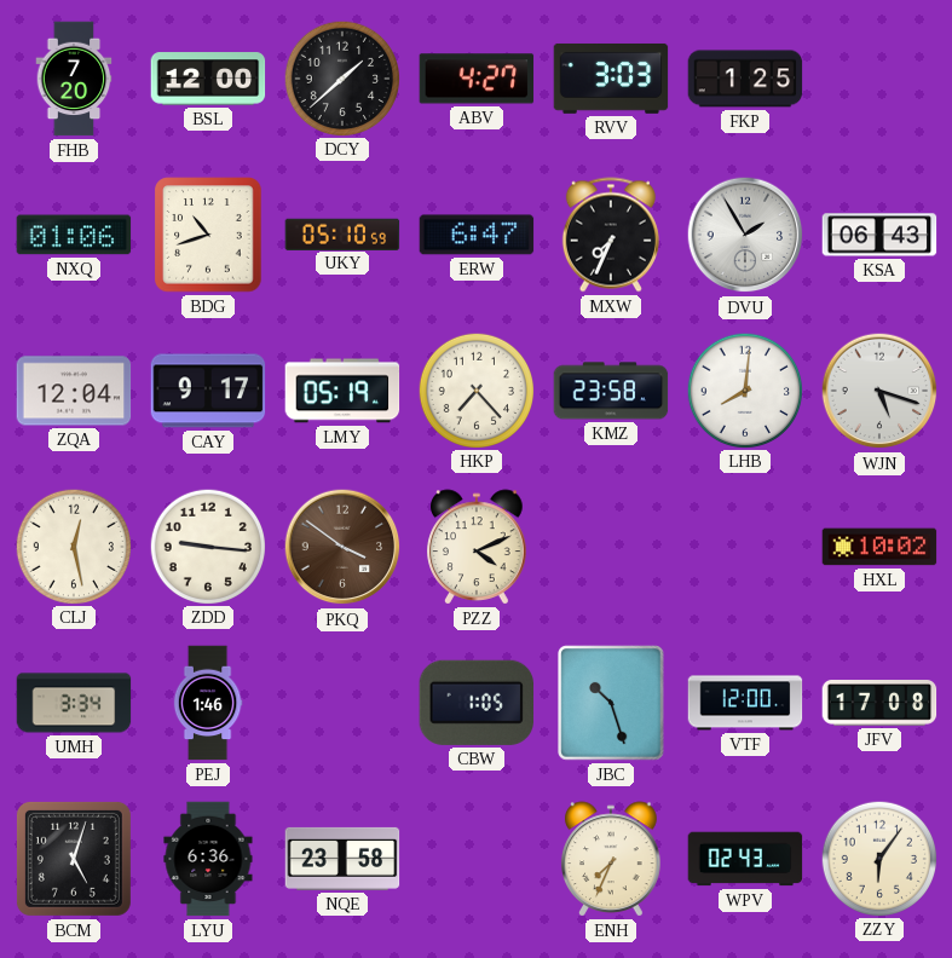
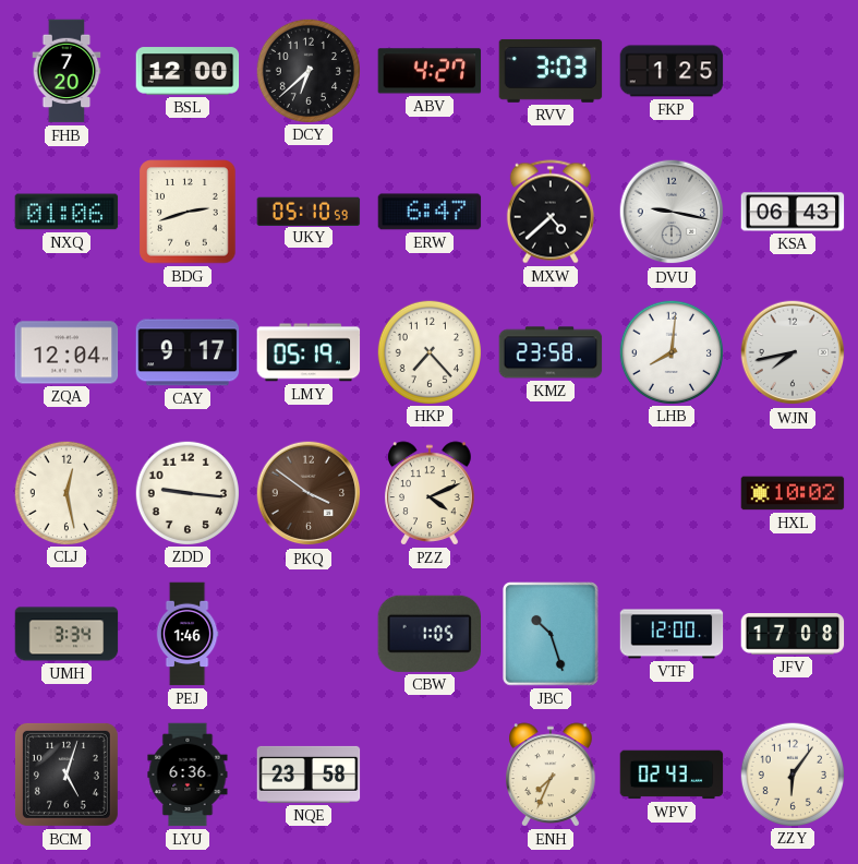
DCY: 1:38 -> 6:38 (307, 70)
BDG: 10:42 -> 2:42 (188, 212)
MXW: 7:34 -> 4:38 (551, 212)
DVU: 1:55 -> 9:17 (672, 212)
WJN: 5:18 -> 7:43 (793, 352)
